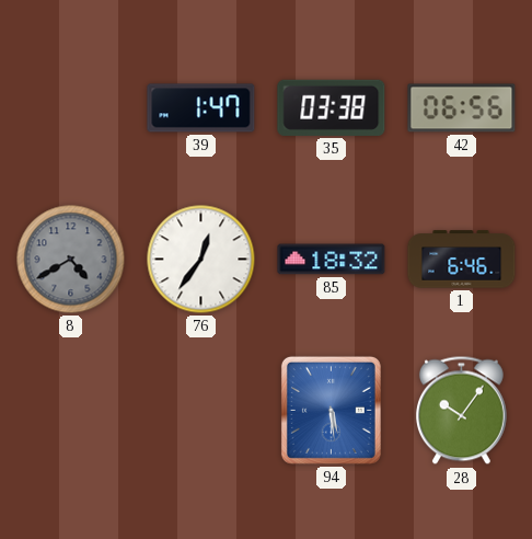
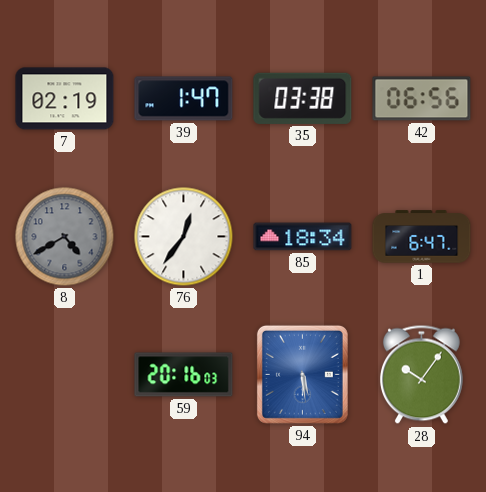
7: none -> 02:19 (65, 99)
85: 18:32 -> 18:34 (303, 237)
1: 6:46 -> 6:47 (422, 237)
59: none -> 20:16 (184, 375)
